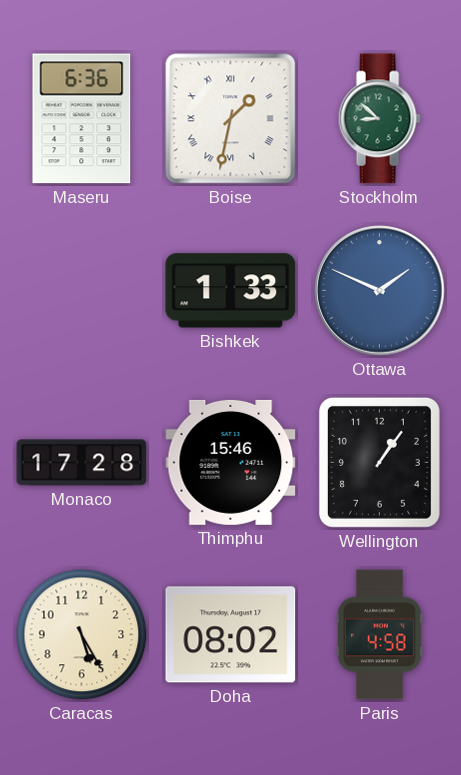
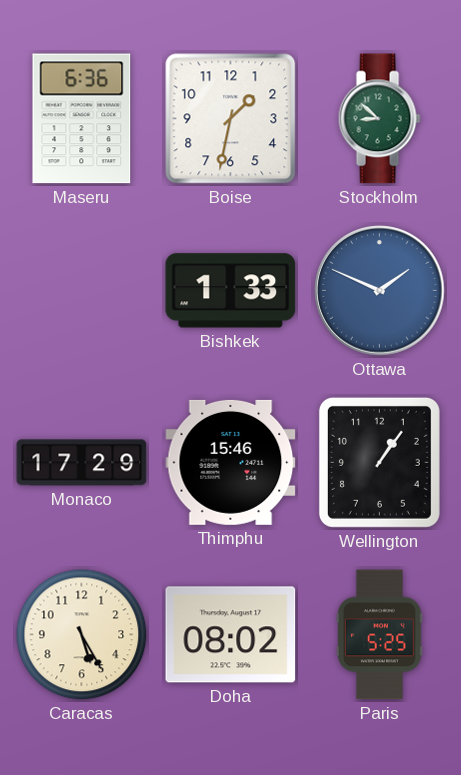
Boise numerals: Roman -> Arabic (231, 119)
Monaco: 17:28 -> 17:29 (82, 463)
Paris: 4:58 -> 5:25 (379, 635)
